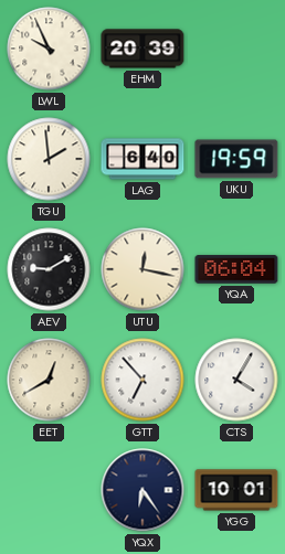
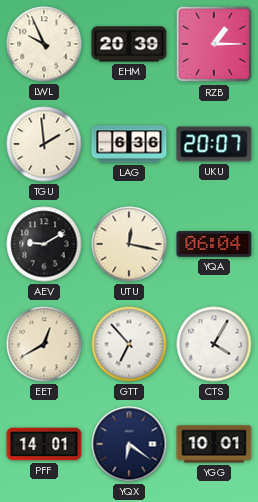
RZB: none -> 1:15 (214, 44)
LAG: 6:40 -> 6:36 (129, 144)
UKU: 19:59 -> 20:07 (214, 144)
PFF: none -> 14:01 (44, 444)
YQX: 6:24 -> 6:21 (129, 444)
